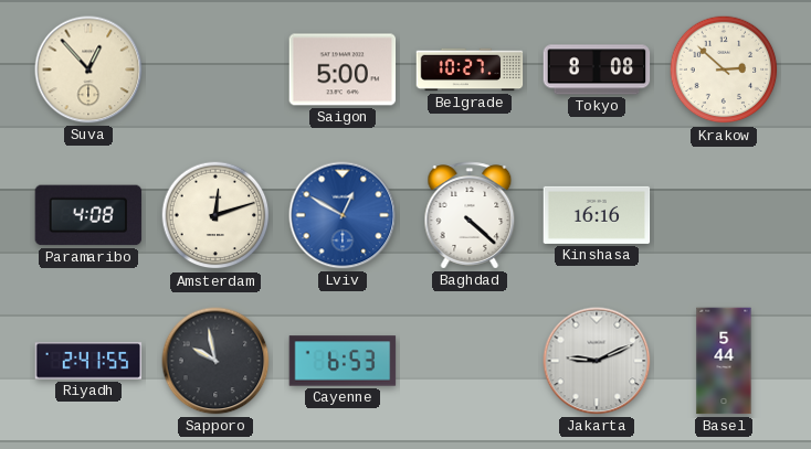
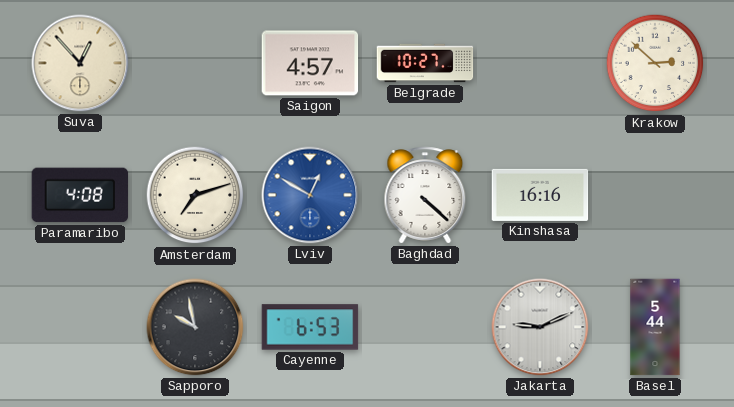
Saigon: 5:00 -> 4:57 (310, 63)
Tokyo: 8:08 -> none (597, 70)
Amsterdam: 12:12 -> 7:12 (195, 195)
Riyadh: 2:41 -> none (88, 361)
